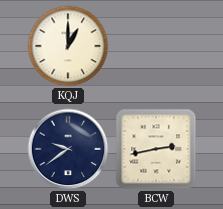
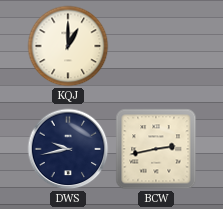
DWS: 9:39 -> 9:43 (68, 149)
